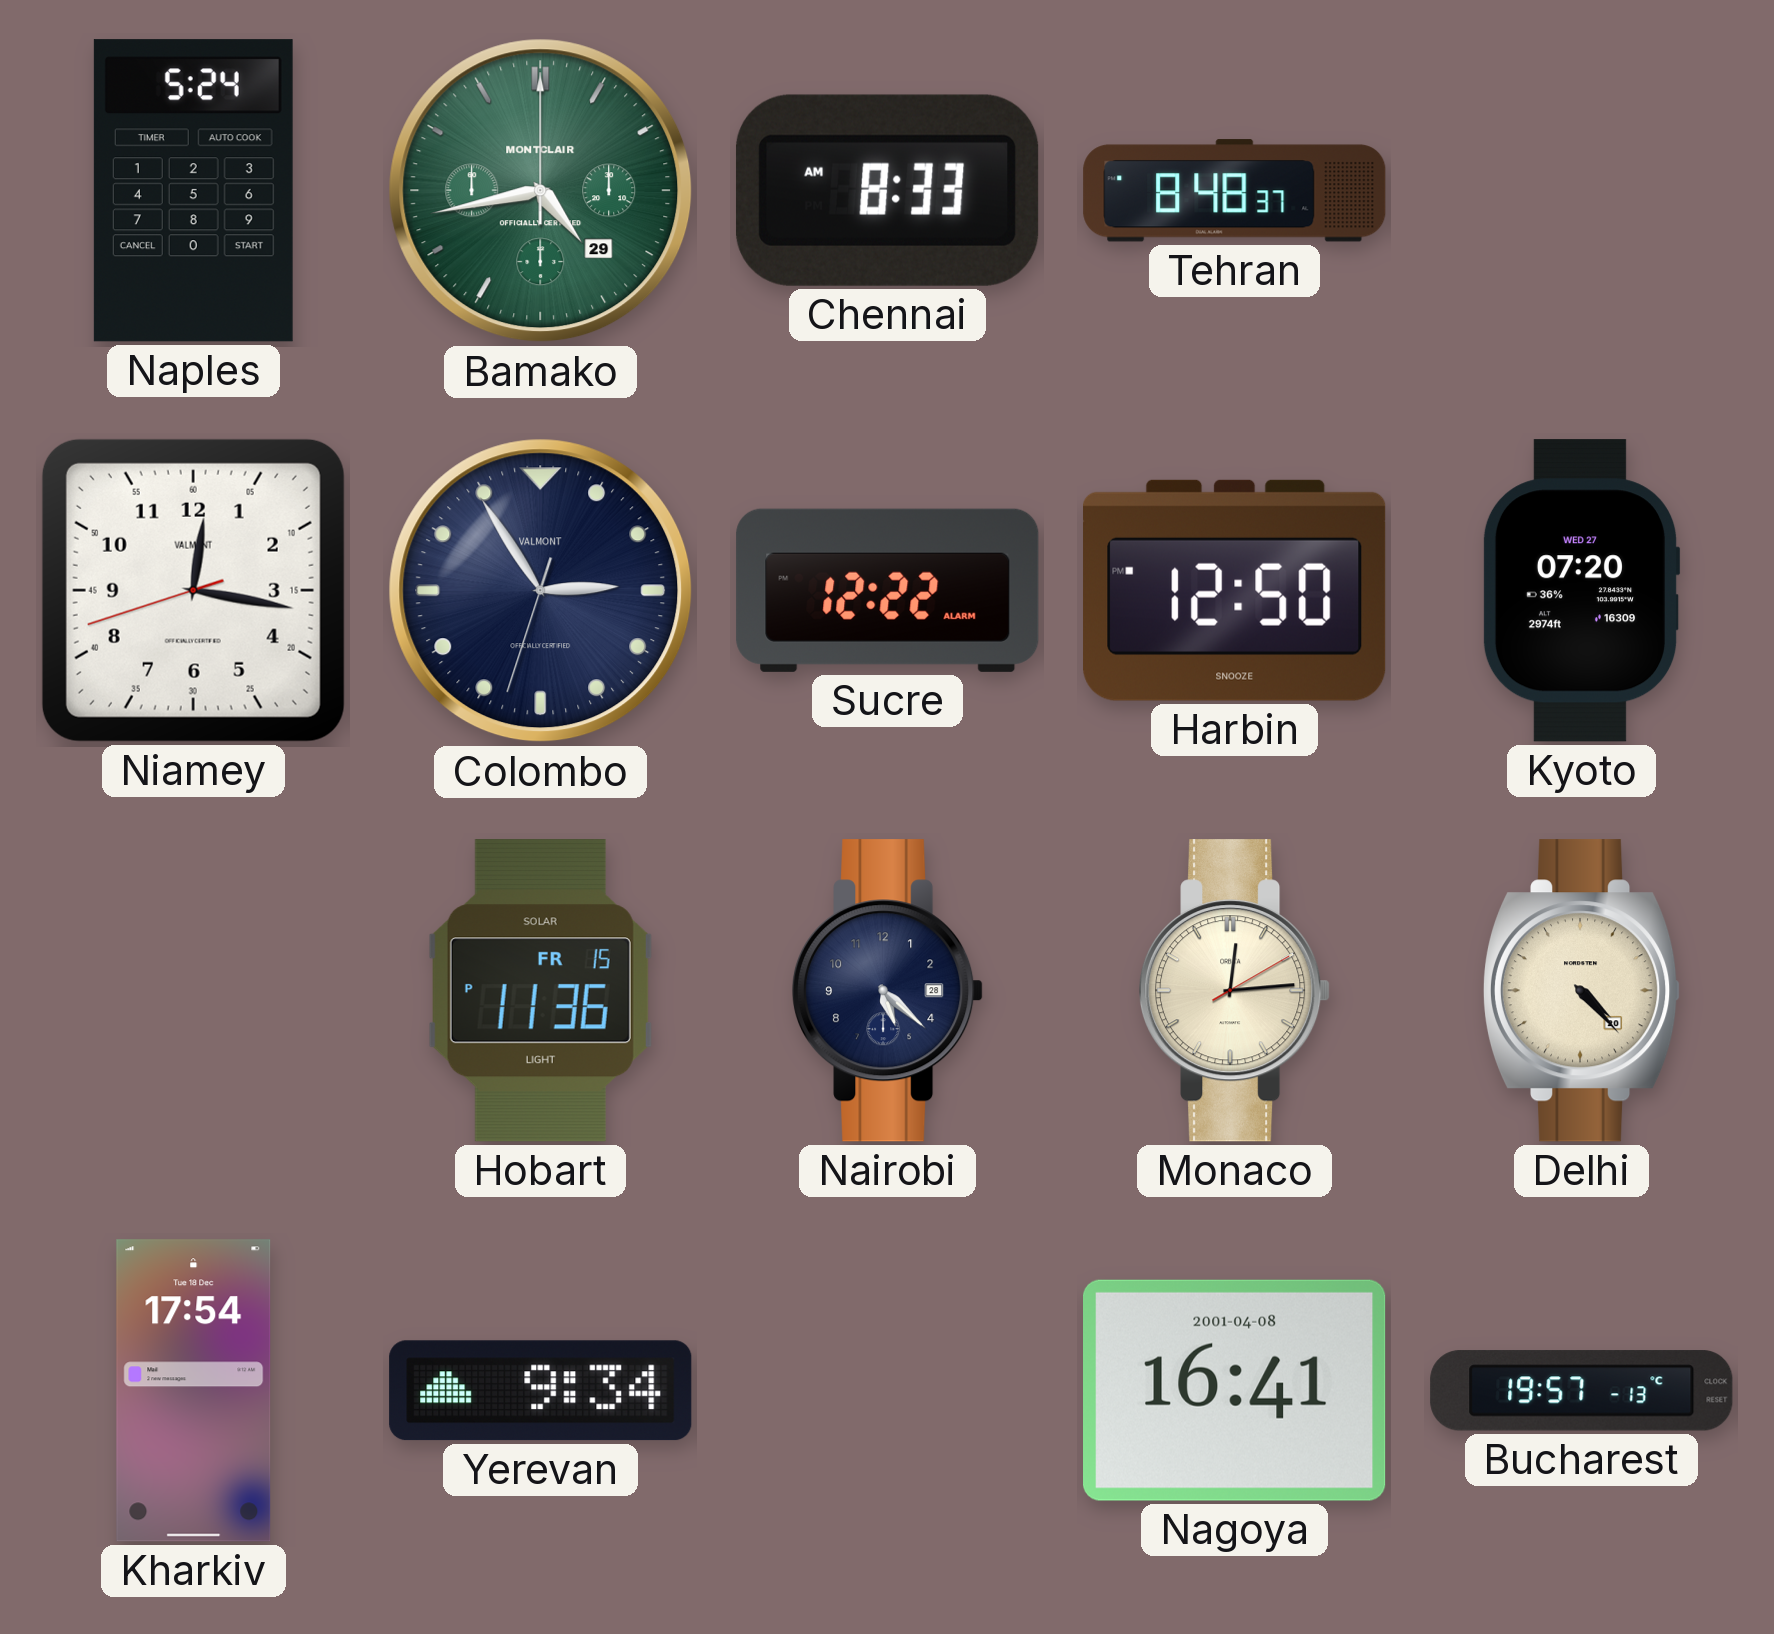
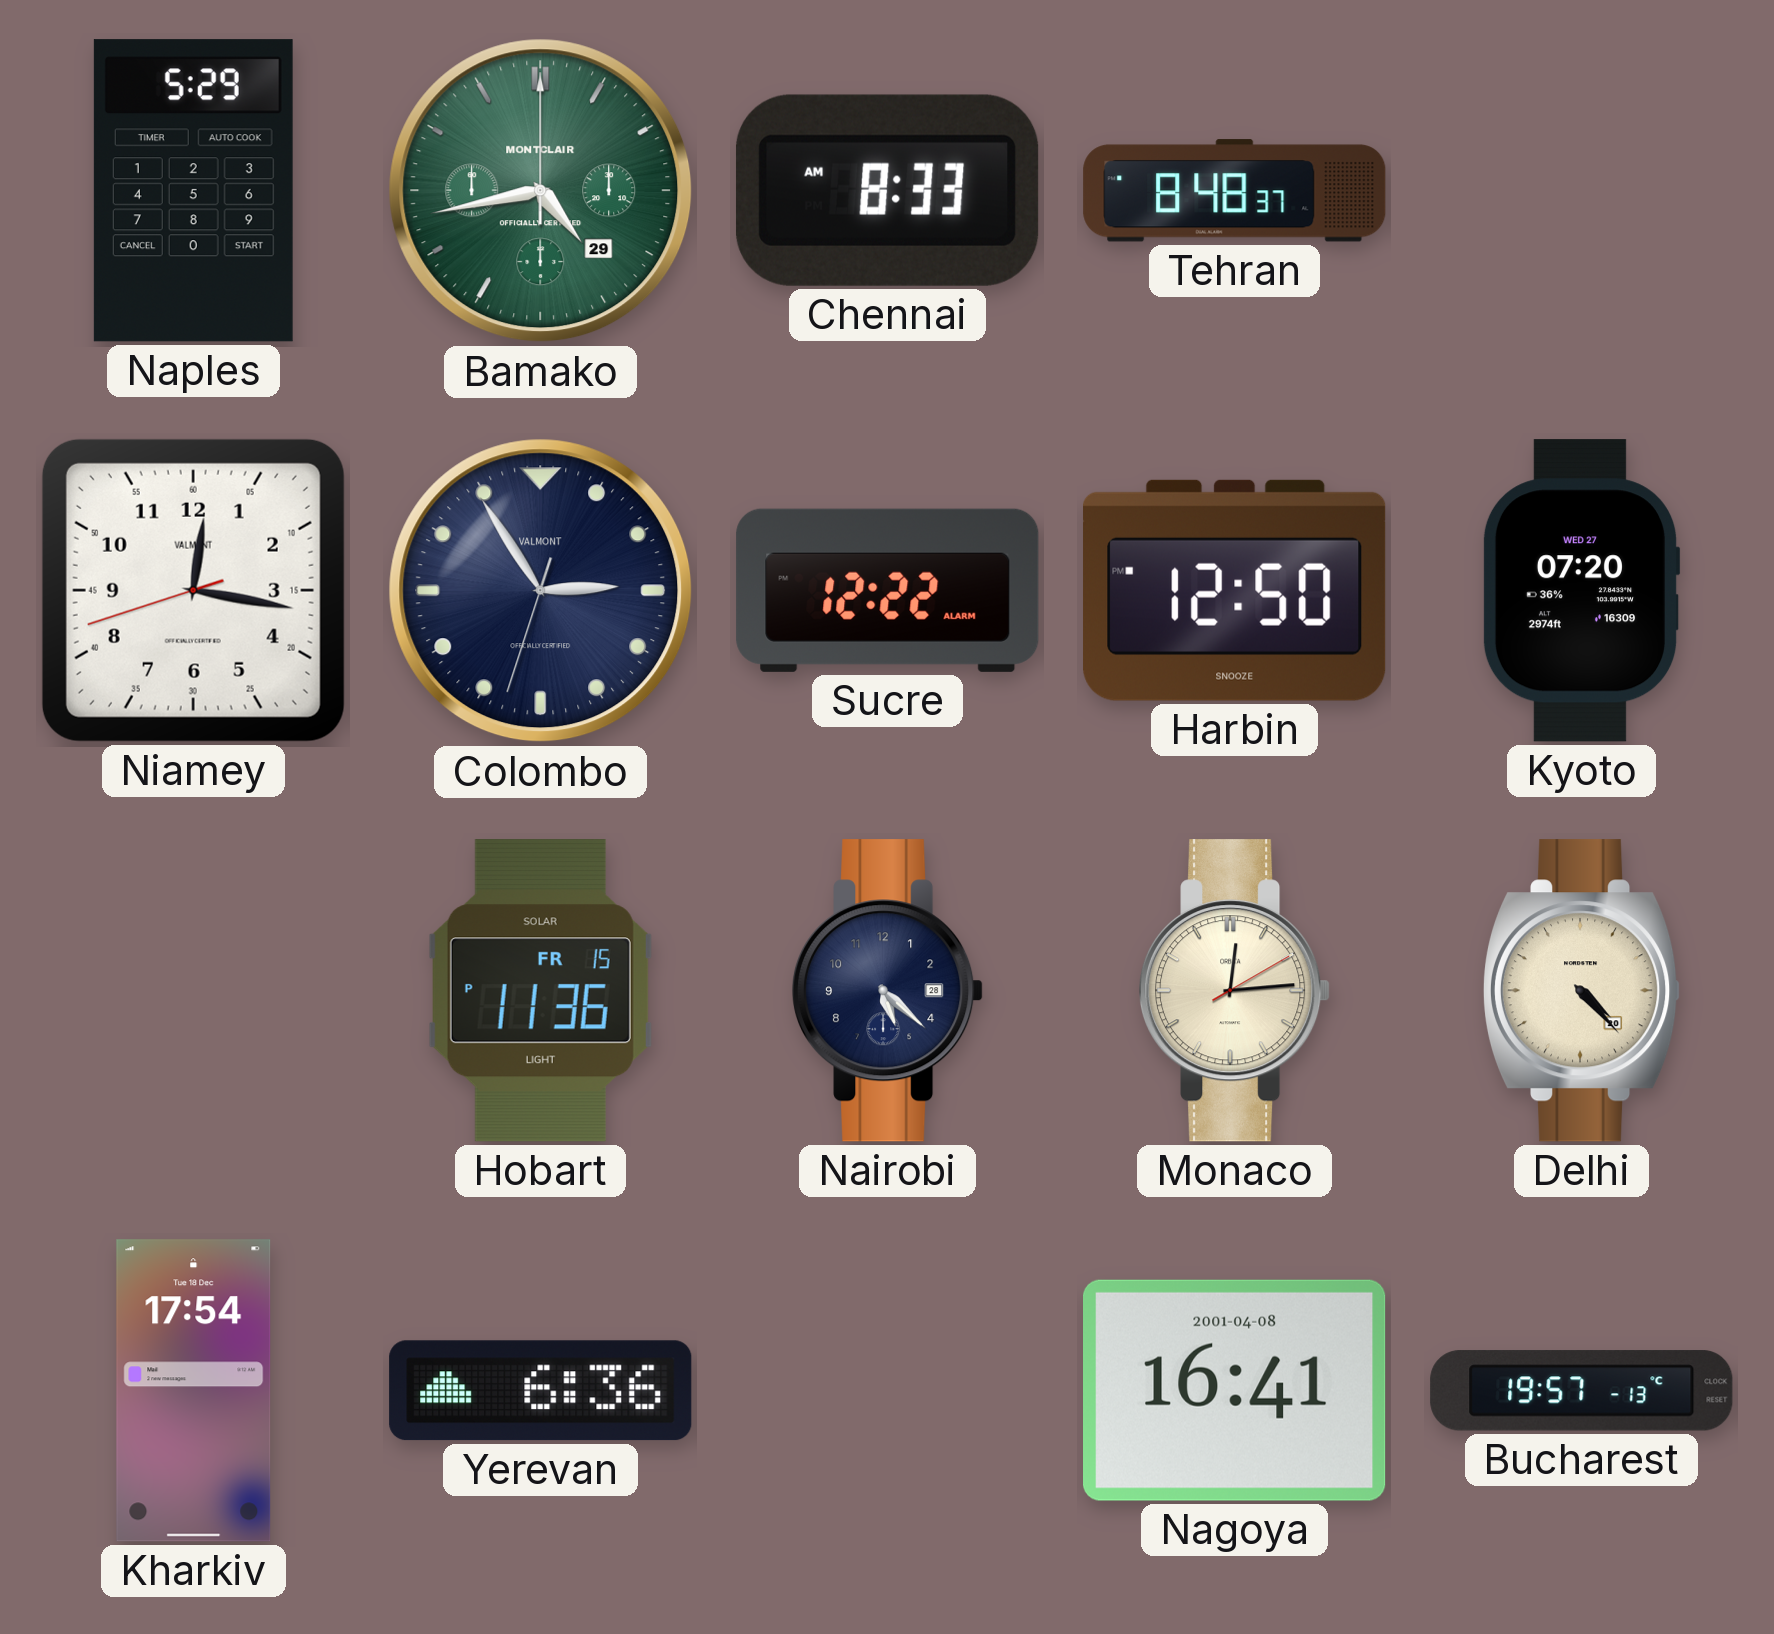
Naples: 5:24 -> 5:29 (193, 191)
Yerevan: 9:34 -> 6:36 (541, 1391)
